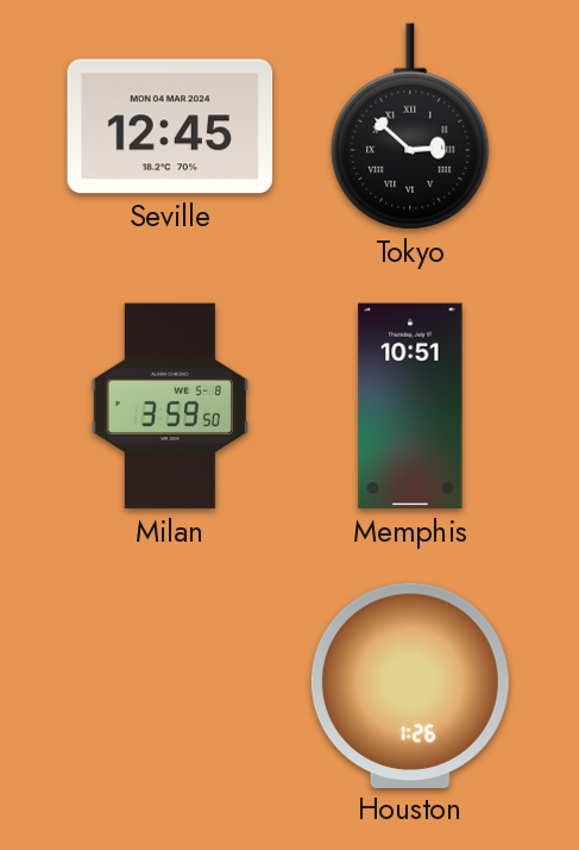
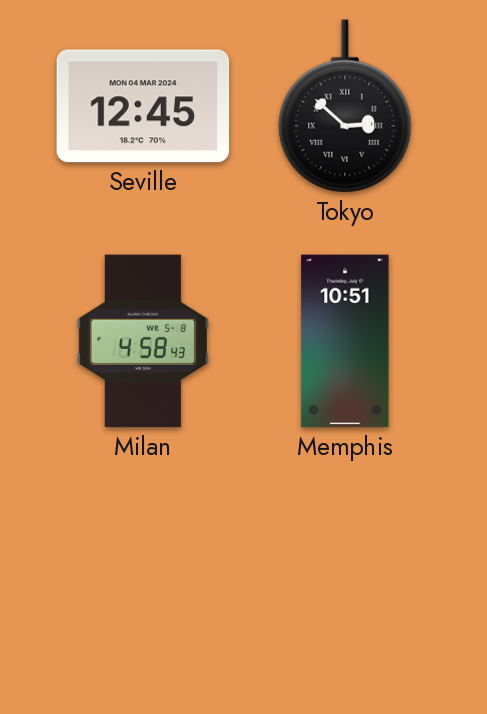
Milan: 3:59 -> 4:58 (143, 341)
Houston: 1:26 -> none (410, 685)
